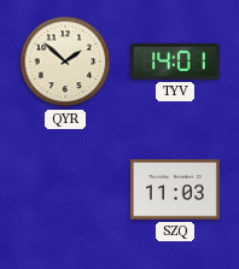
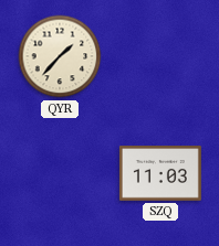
QYR: 1:52 -> 1:37 (60, 56)
TYV: 14:01 -> none (175, 62)
